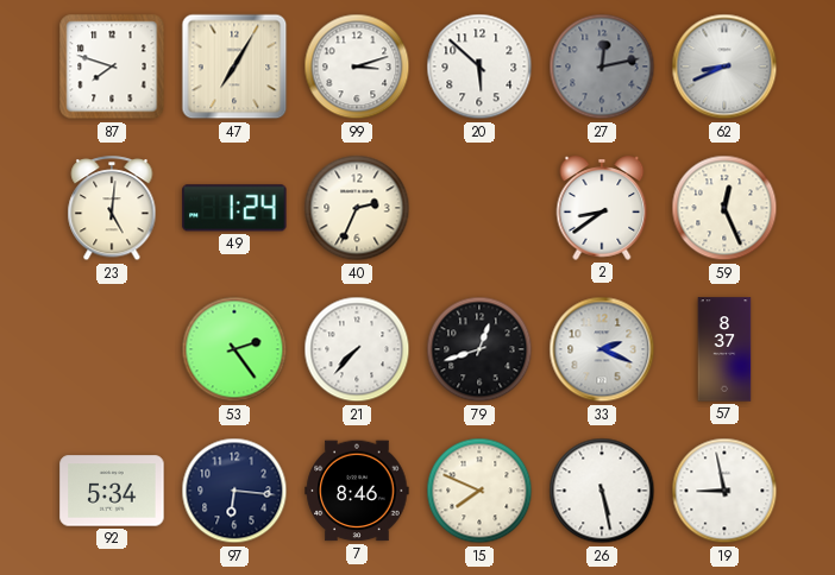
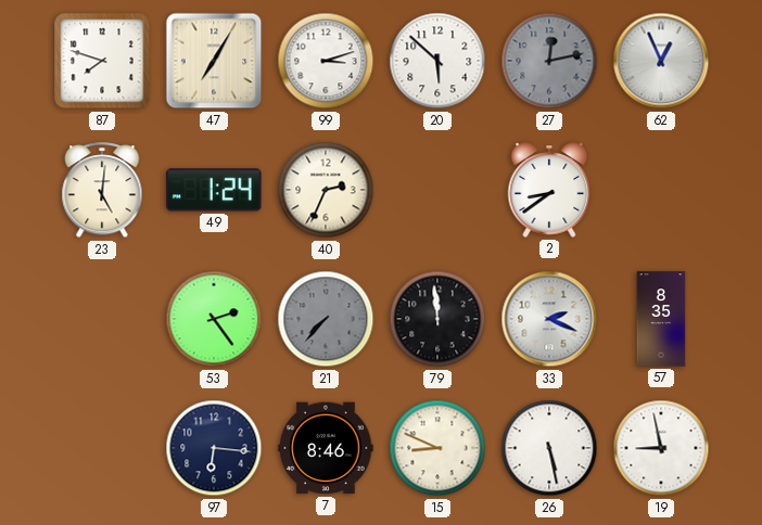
62: 8:41 -> 12:56 (661, 61)
59: 12:26 -> none (724, 208)
21 dial: white -> grey (326, 319)
79: 12:42 -> 11:59 (437, 319)
57: 8:37 -> 8:35 (661, 319)
92: 5:34 -> none (112, 491)
15: 7:49 -> 8:49 (437, 448)
